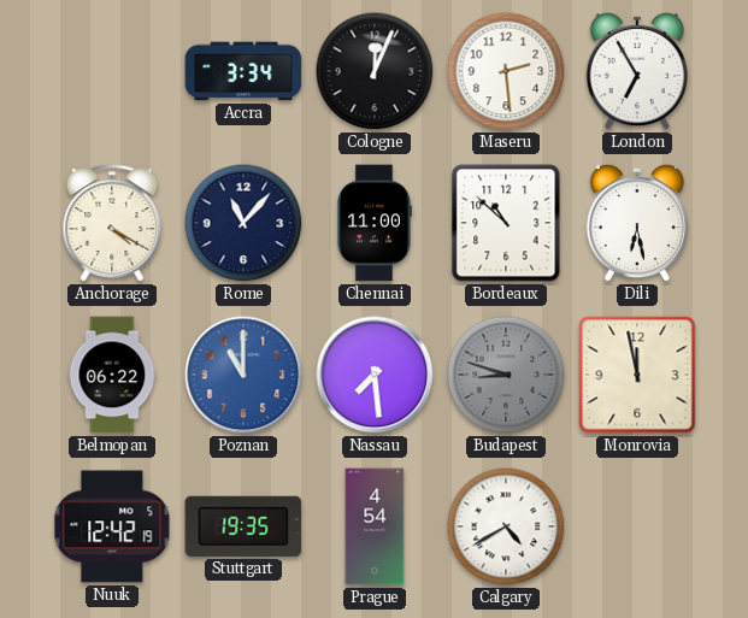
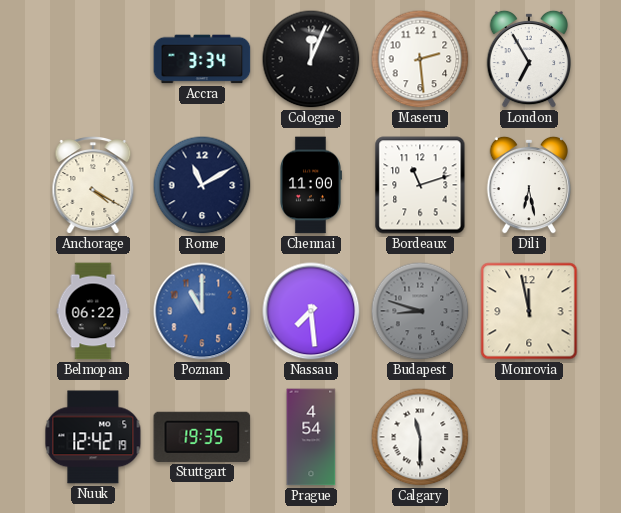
Rome: 11:07 -> 11:10 (202, 185)
Bordeaux: 10:52 -> 11:12 (420, 185)
Calgary: 4:40 -> 11:30 (420, 437)
